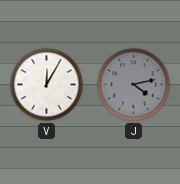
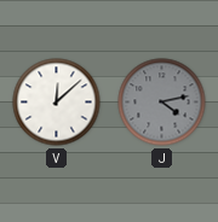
V: 12:05 -> 12:08 (57, 103)
